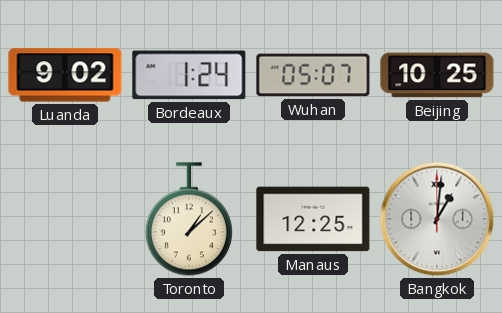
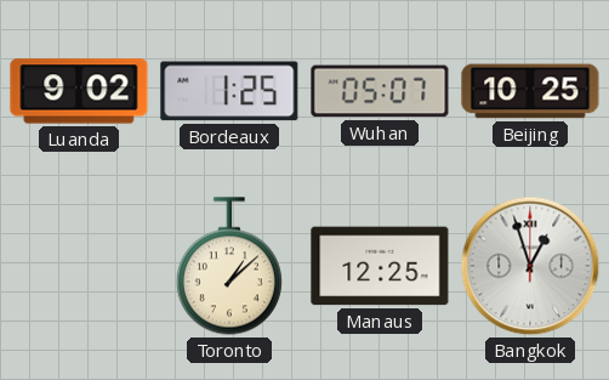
Bordeaux: 1:24 -> 1:25 (229, 91)
Bangkok: 1:01 -> 12:57 (530, 266)
